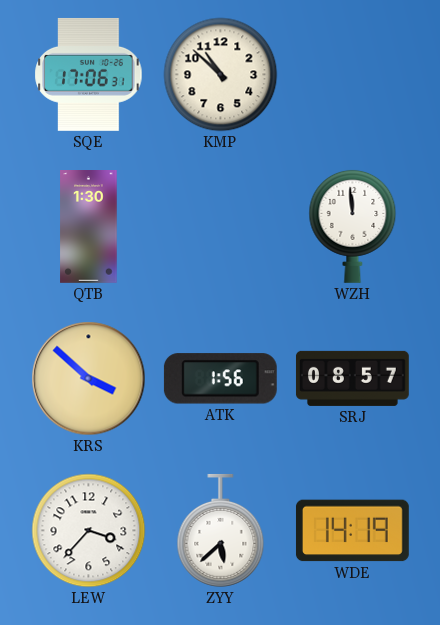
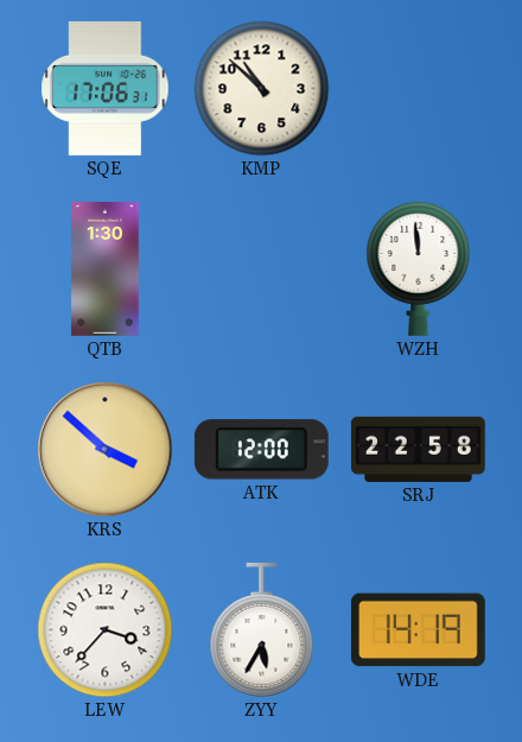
ATK: 1:56 -> 12:00 (261, 450)
SRJ: 08:57 -> 22:58 (418, 449)
ZYY: 5:38 -> 5:35 (262, 629)
